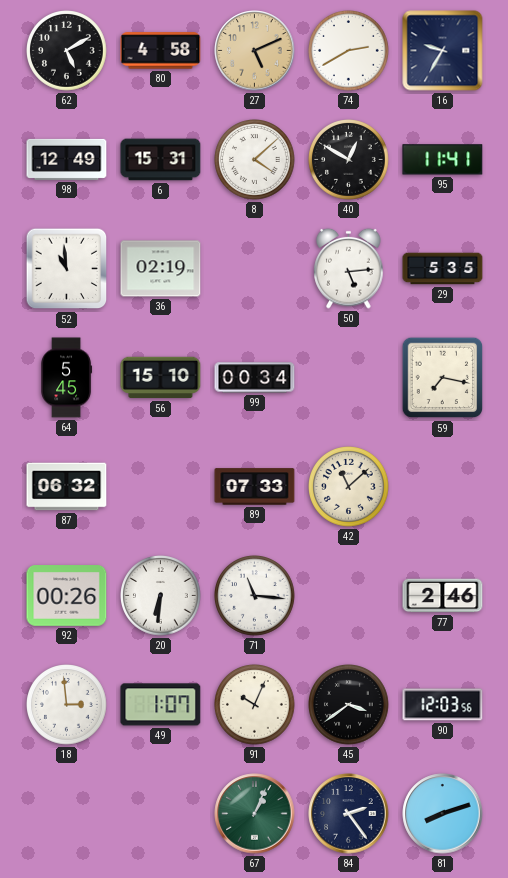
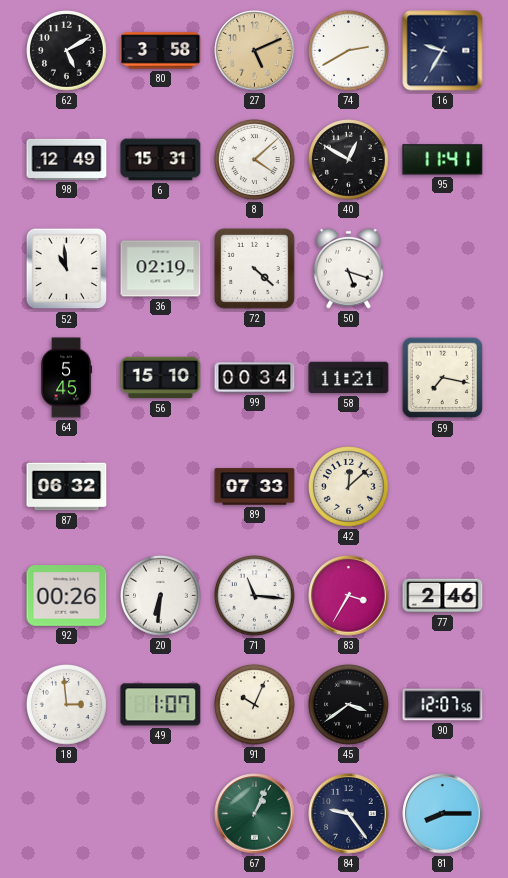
80: 4:58 -> 3:58 (161, 51)
72: none -> 4:22 (254, 268)
50: 5:14 -> 5:18 (349, 268)
29: 5:35 -> none (443, 269)
58: none -> 11:21 (349, 378)
42: 11:08 -> 12:08 (349, 487)
83: none -> 3:35 (349, 596)
90: 12:03 -> 12:07 (443, 705)
84: 2:24 -> 9:24 (349, 814)
81: 8:12 -> 8:15 (443, 814)
